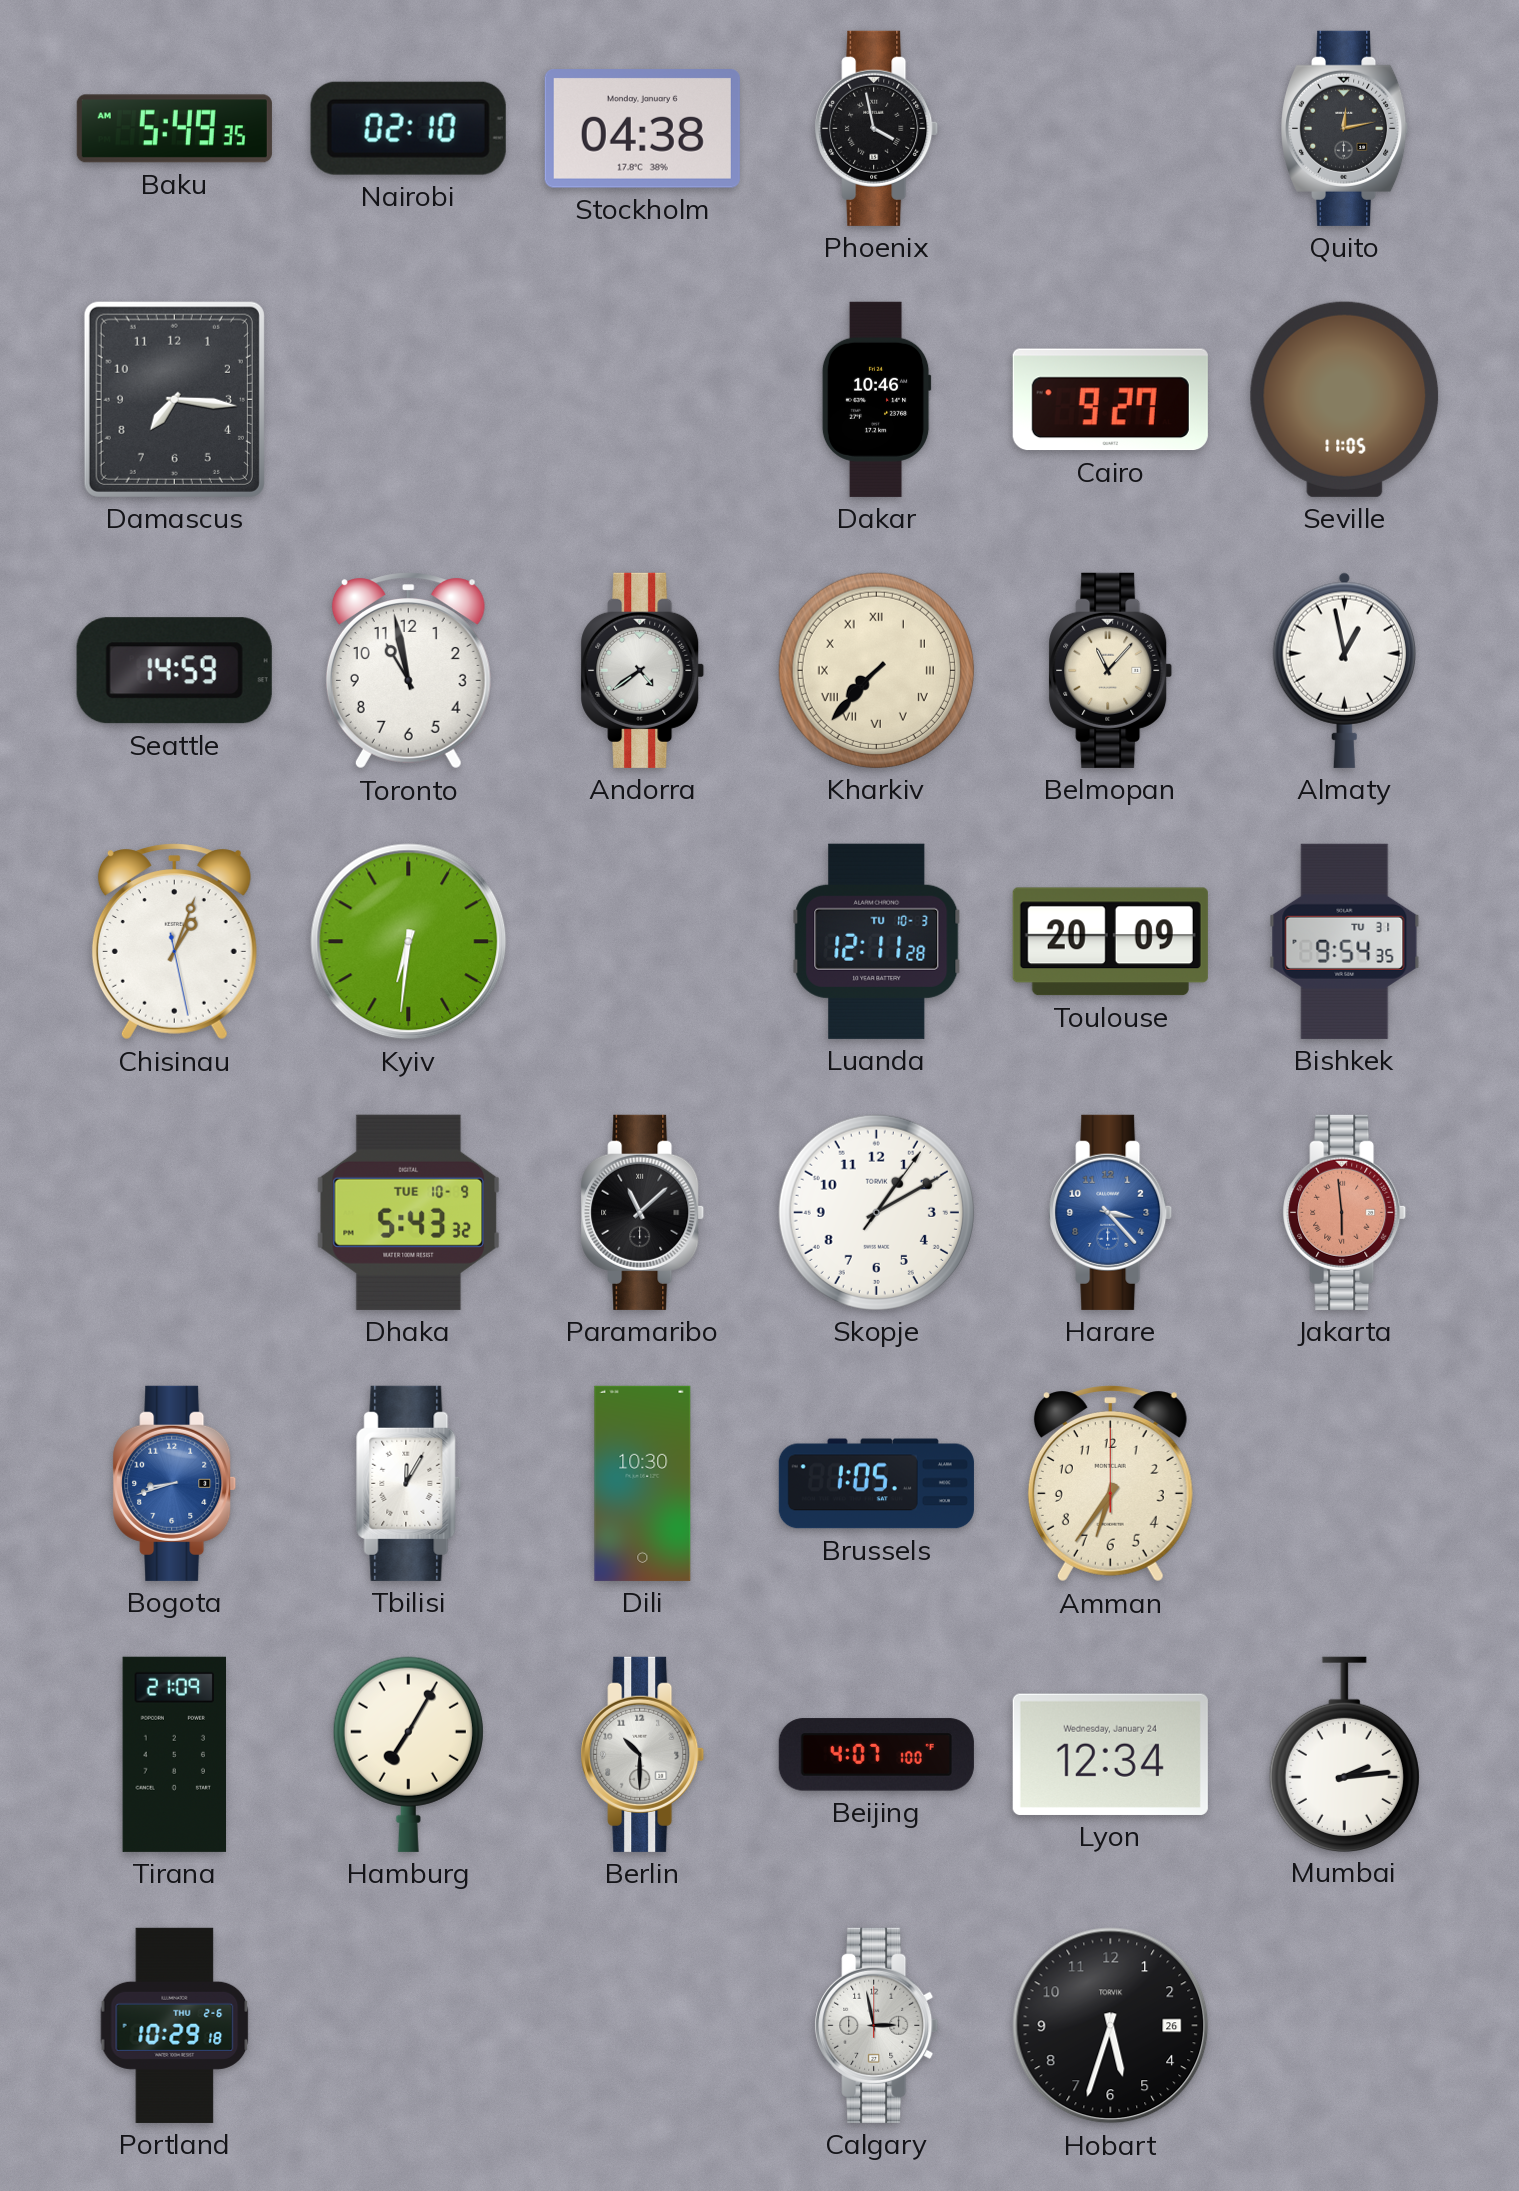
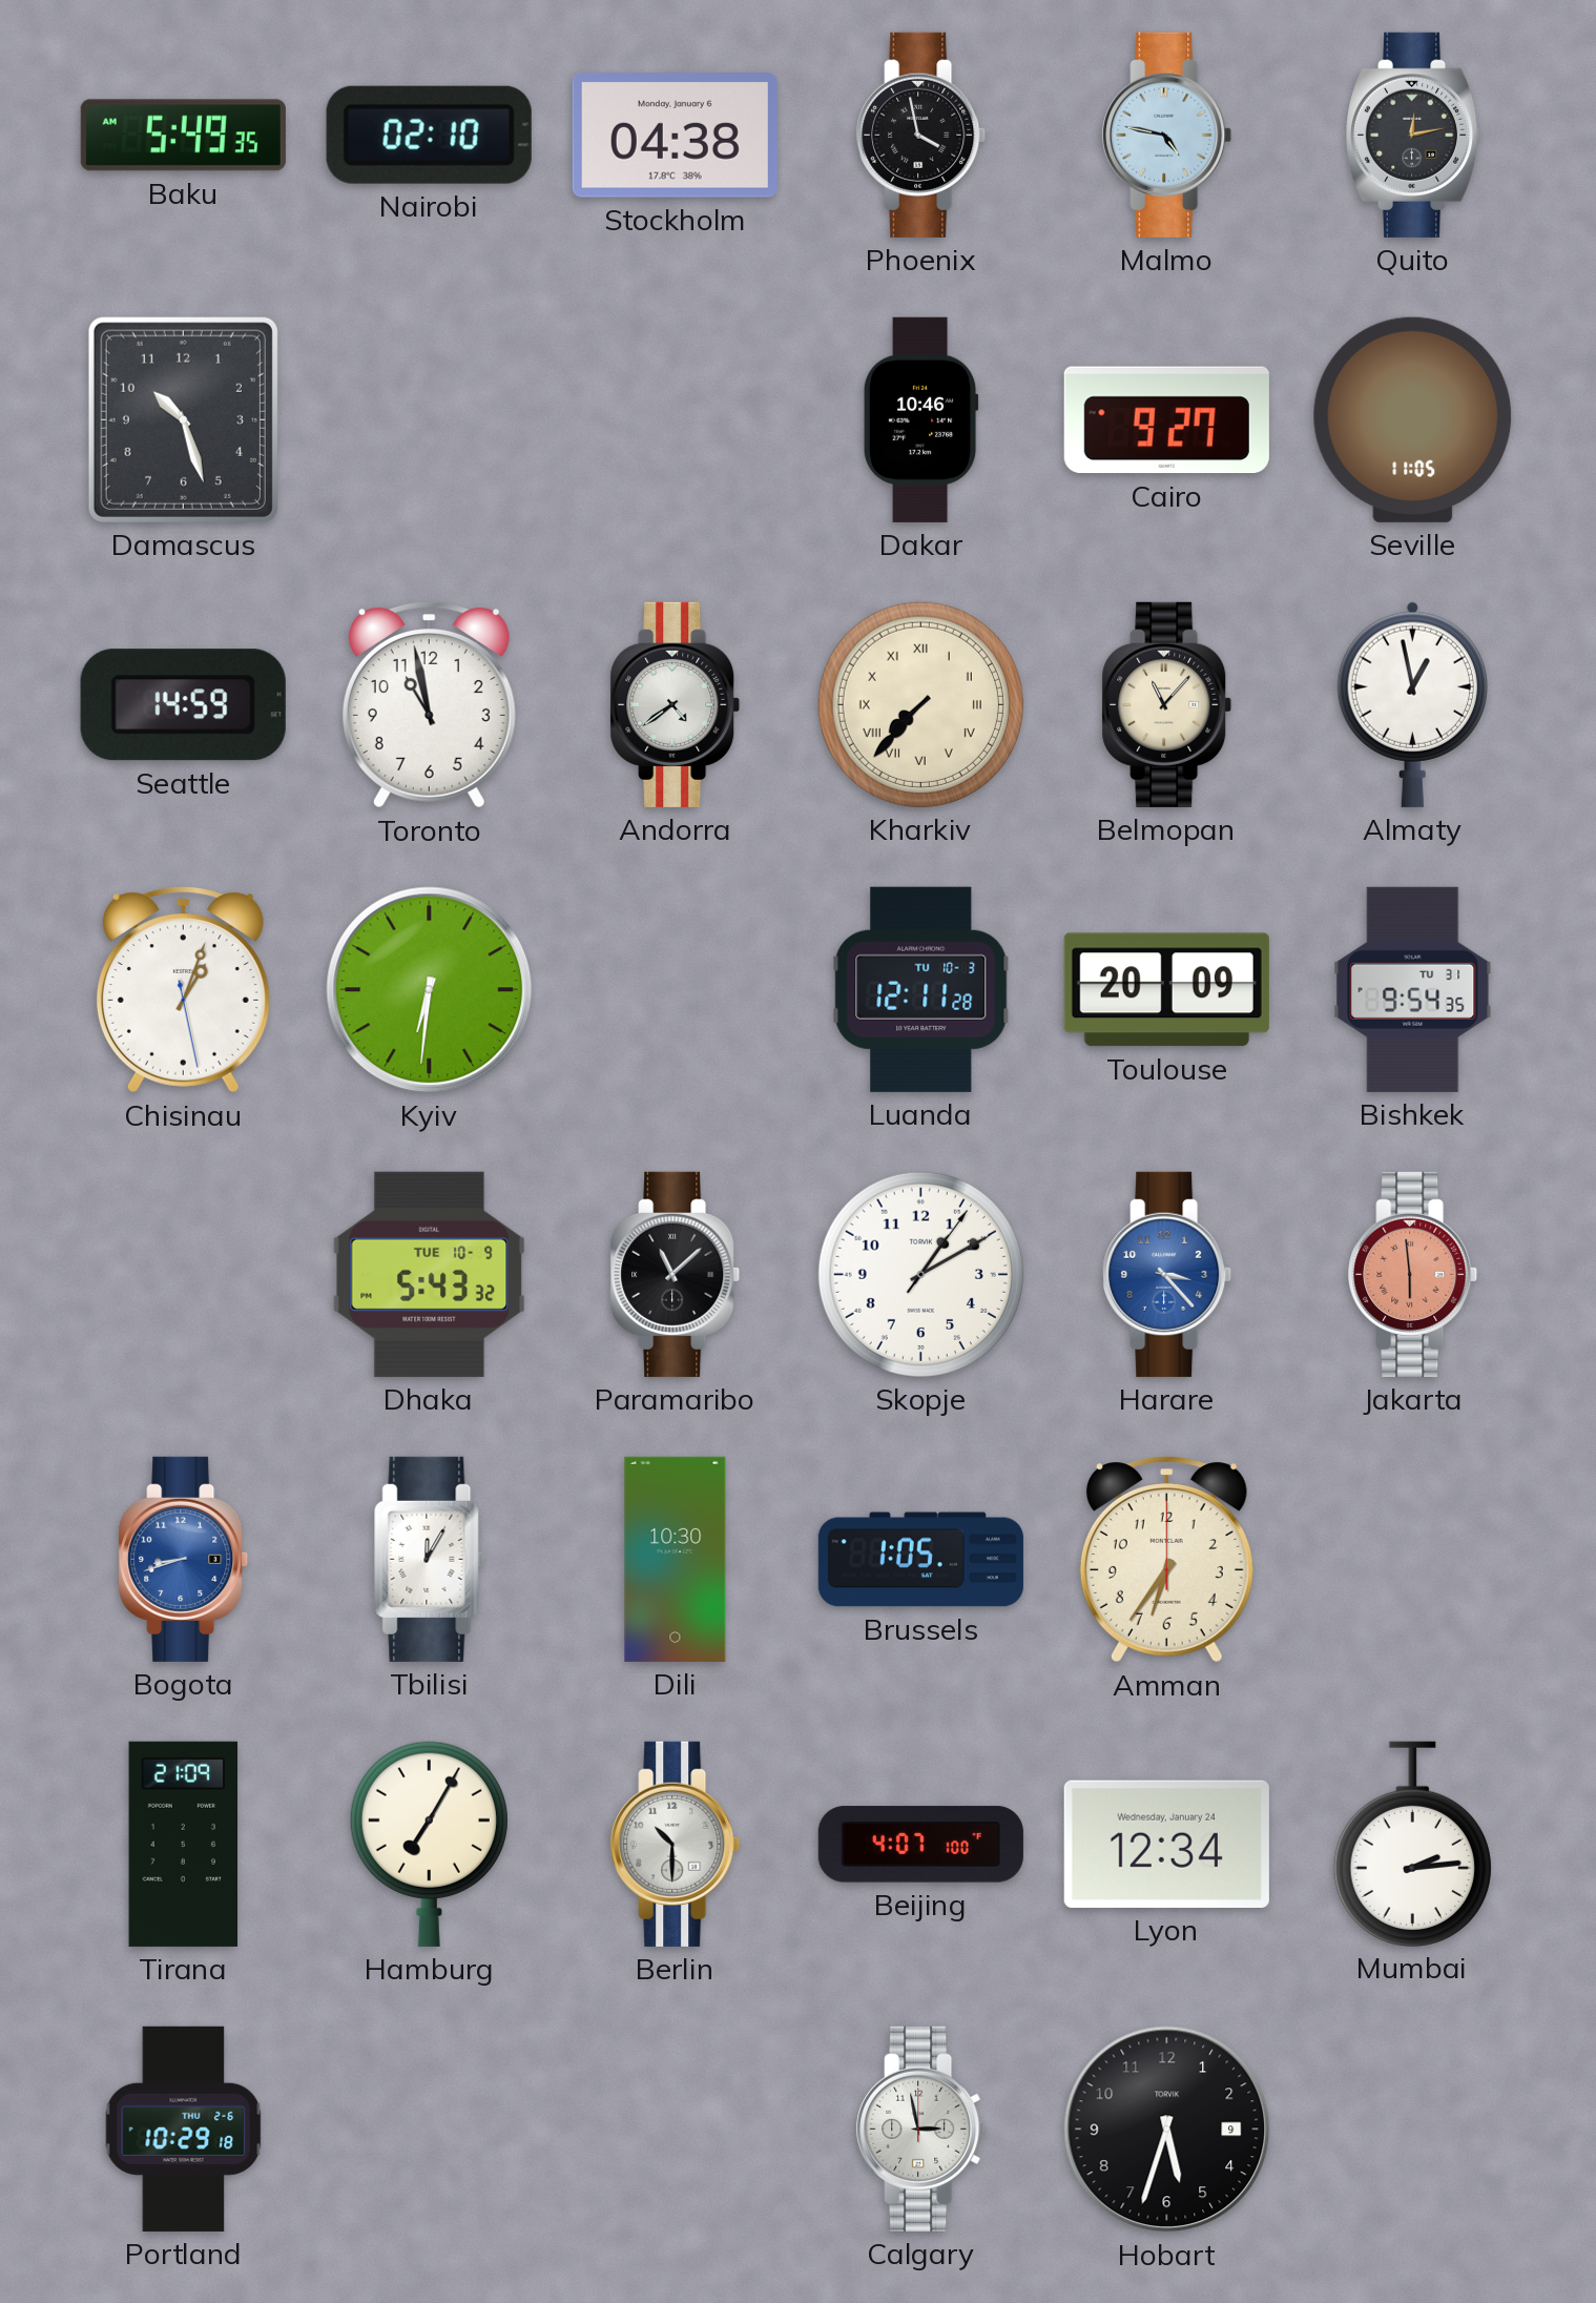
Malmo: none -> 4:47 (1167, 135)
Damascus: 7:16 -> 10:27 (183, 419)
Hobart date: 26 -> 9 (1167, 2130)
